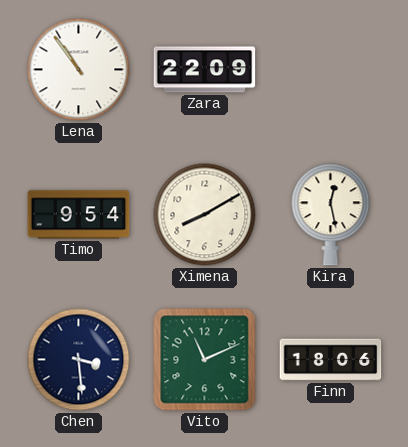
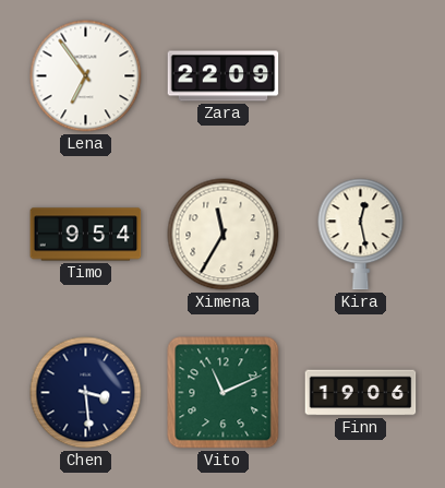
Lena: 10:54 -> 6:54 (86, 76)
Ximena: 8:10 -> 11:35 (224, 235)
Finn: 18:06 -> 19:06 (361, 393)
